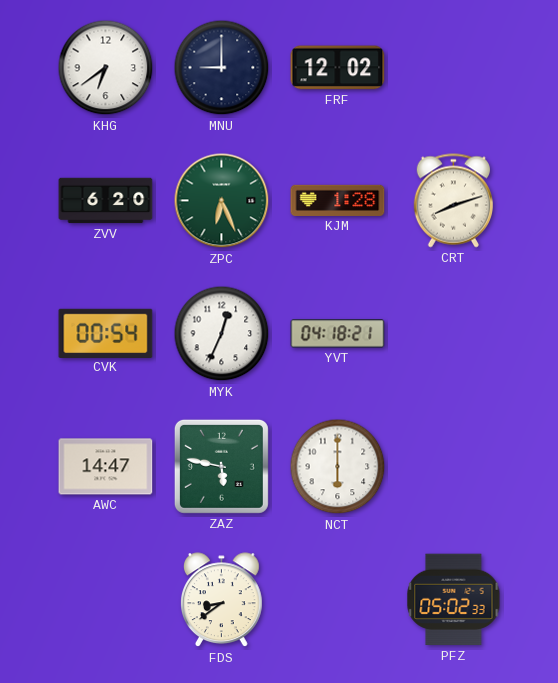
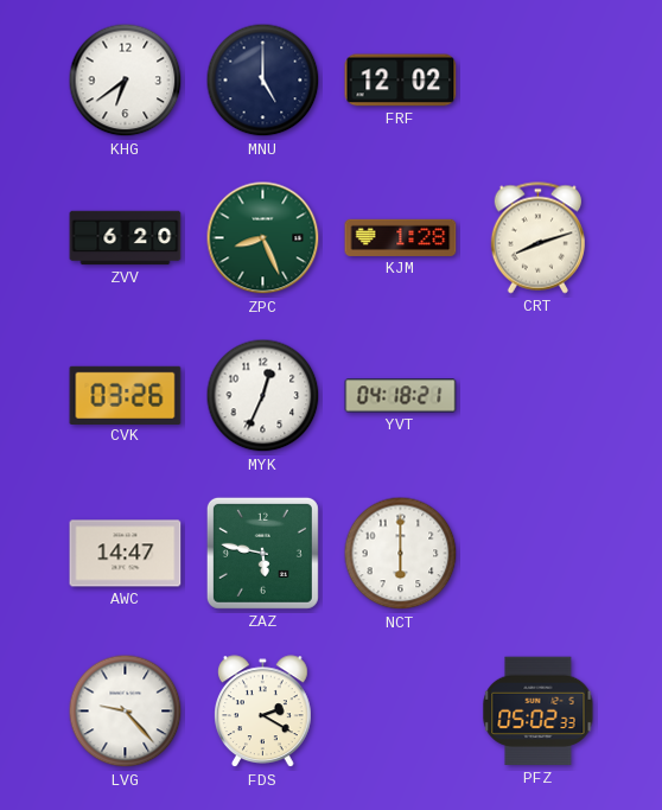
MNU: 9:00 -> 5:00 (263, 81)
ZPC: 6:26 -> 8:26 (263, 238)
CVK: 00:54 -> 03:26 (126, 395)
LVG: none -> 9:23 (126, 712)
FDS: 8:39 -> 2:20 (263, 712)
